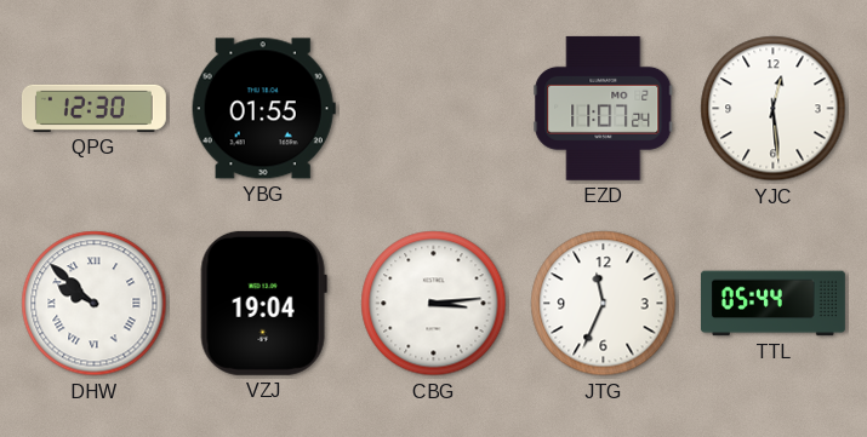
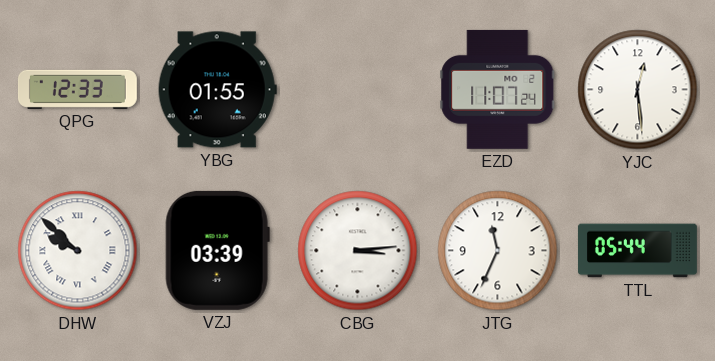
QPG: 12:30 -> 12:33 (77, 89)
VZJ: 19:04 -> 03:39 (217, 250)
